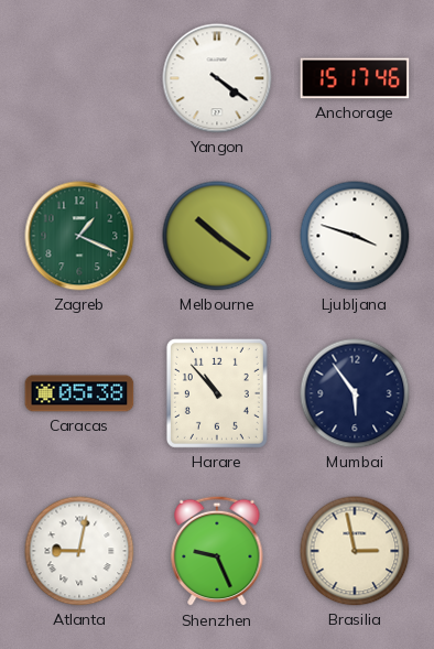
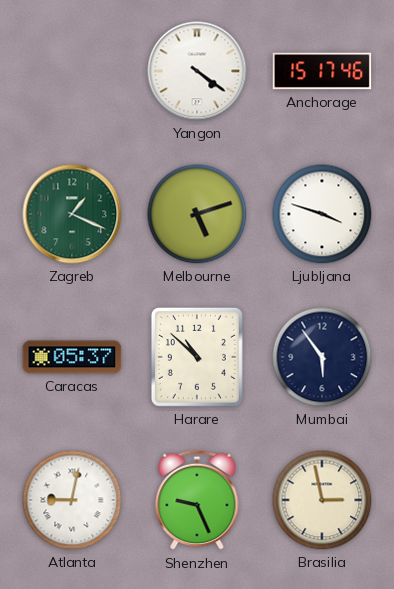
Melbourne: 10:21 -> 5:12 (197, 214)
Caracas: 05:38 -> 05:37 (72, 357)
Harare: 10:53 -> 10:52 (197, 357)
